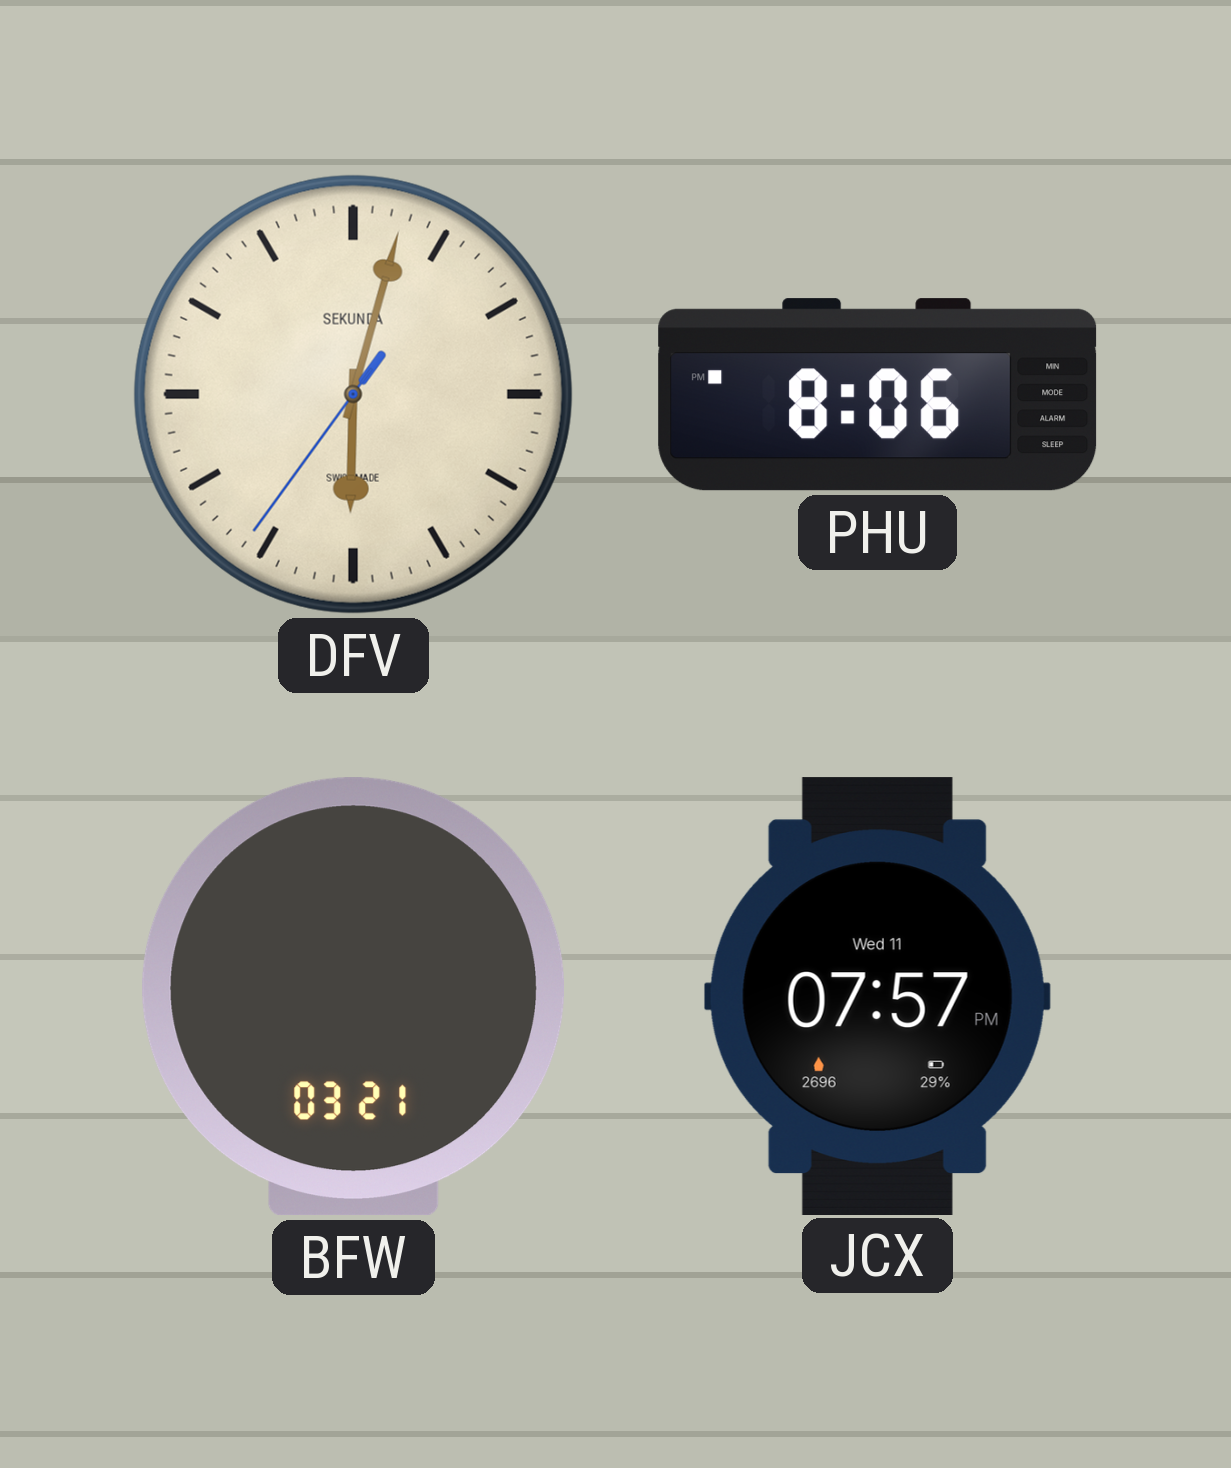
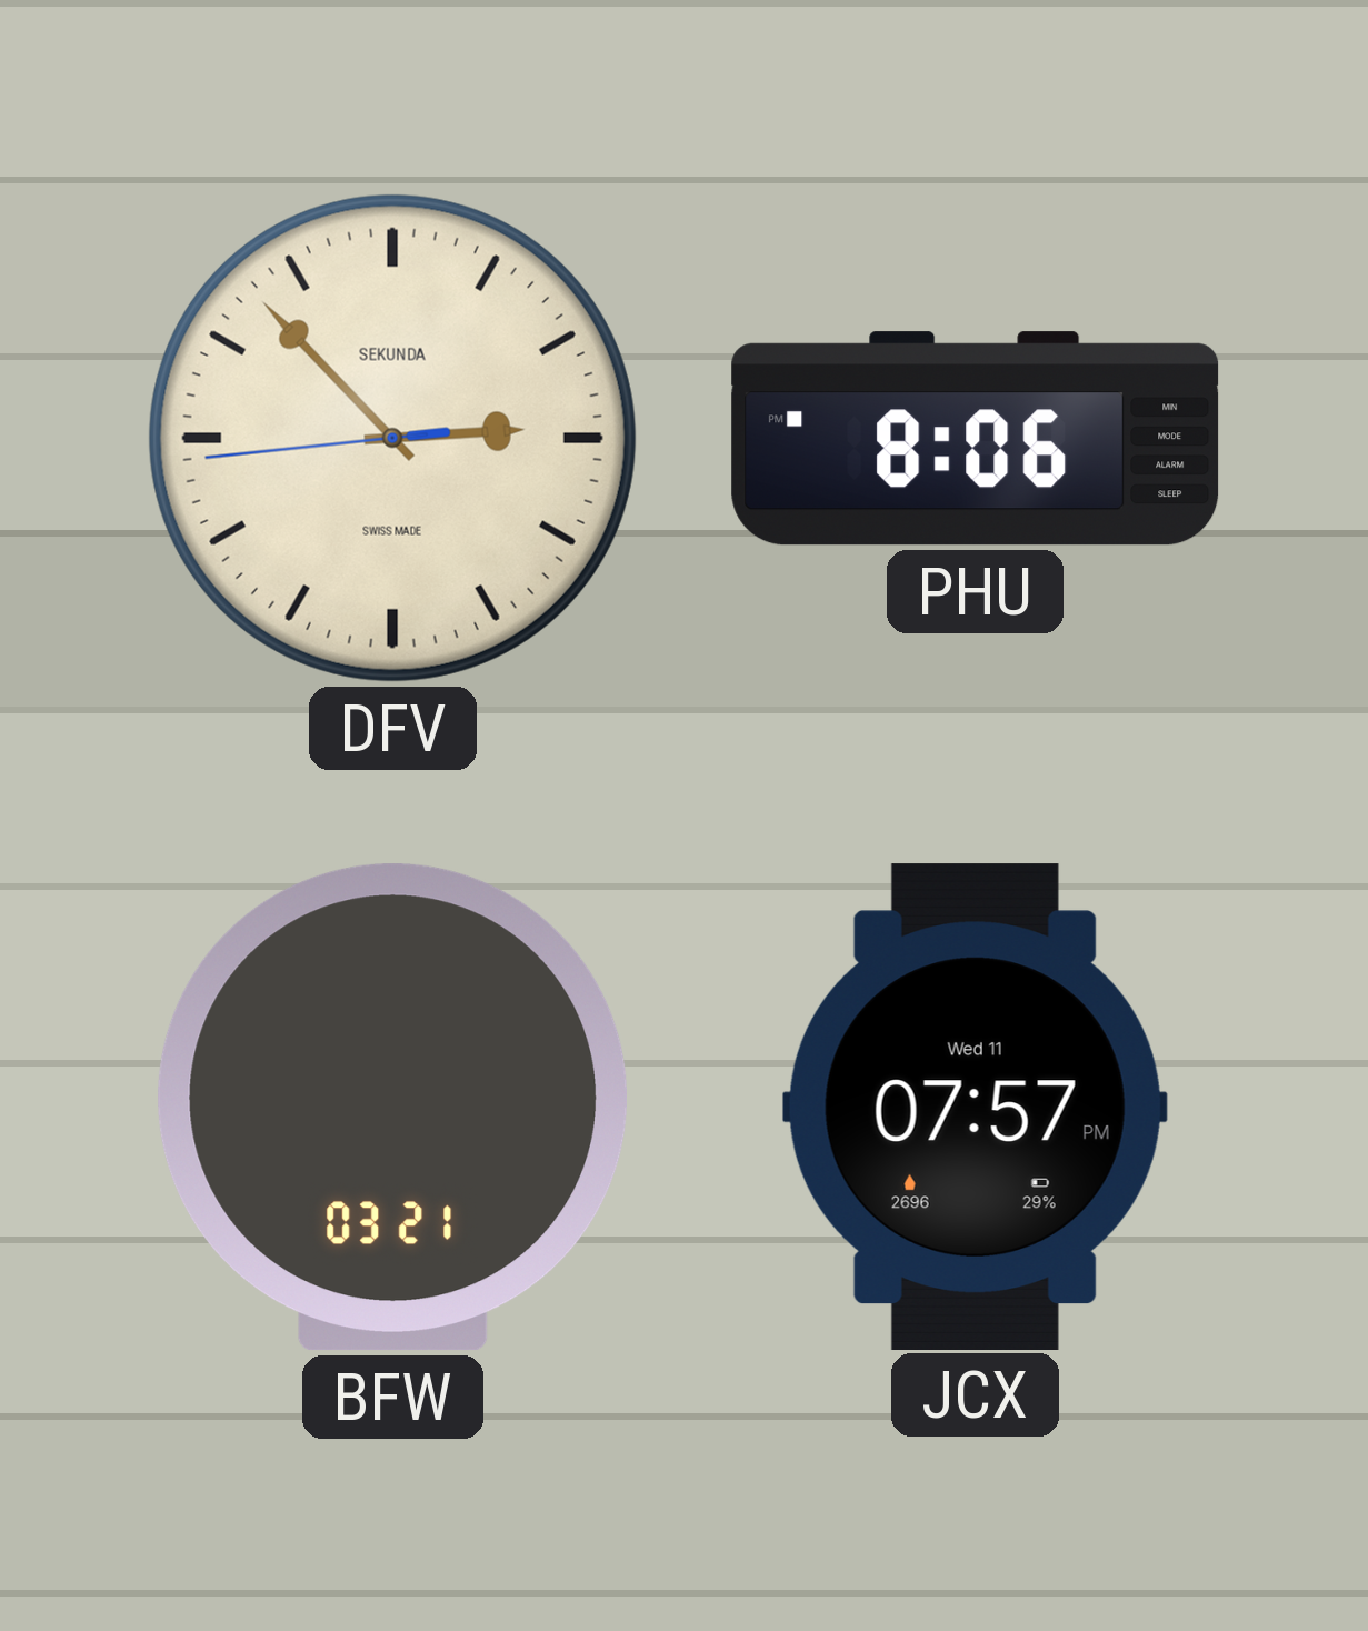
DFV: 6:02 -> 2:52 (392, 438)
